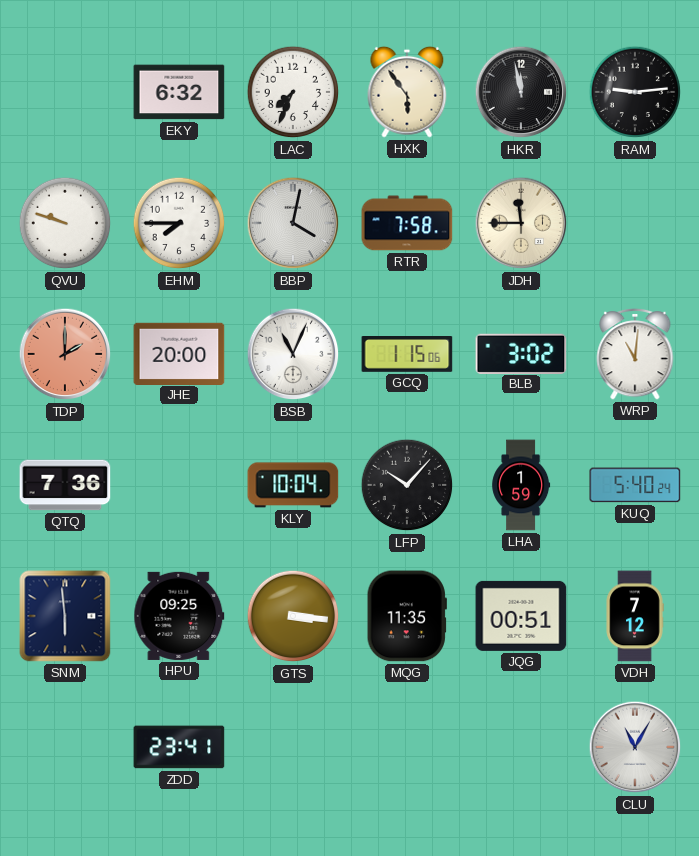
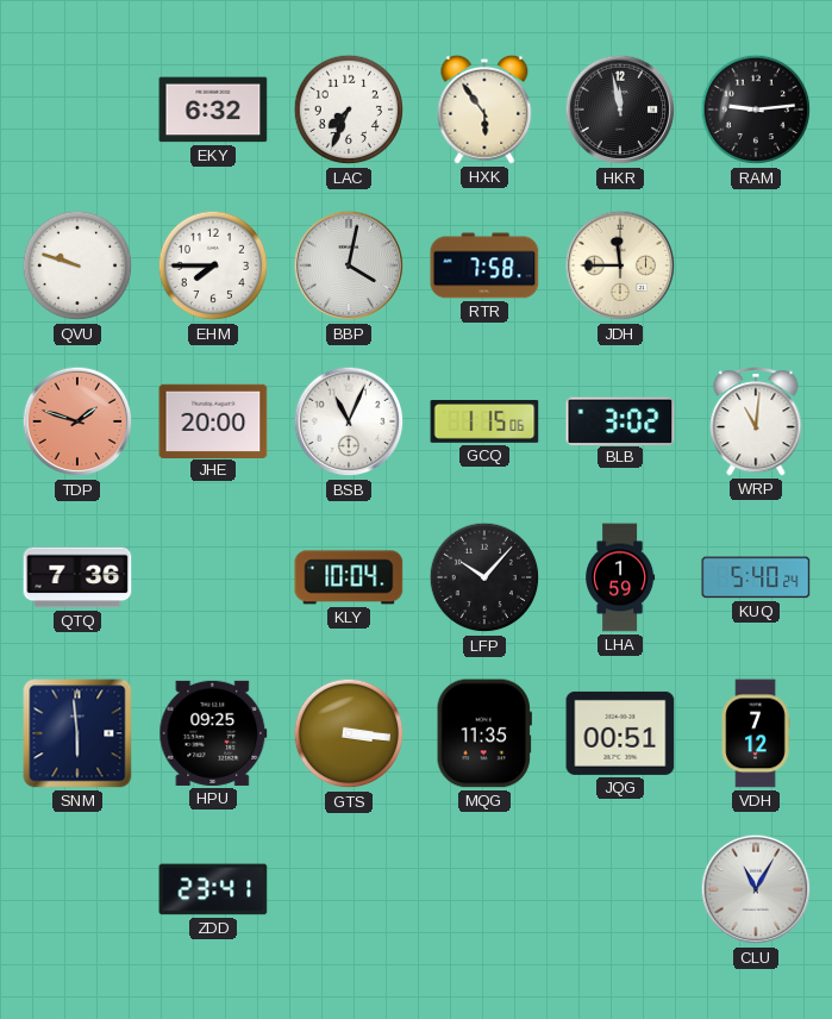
TDP: 2:00 -> 1:48 (77, 421)
